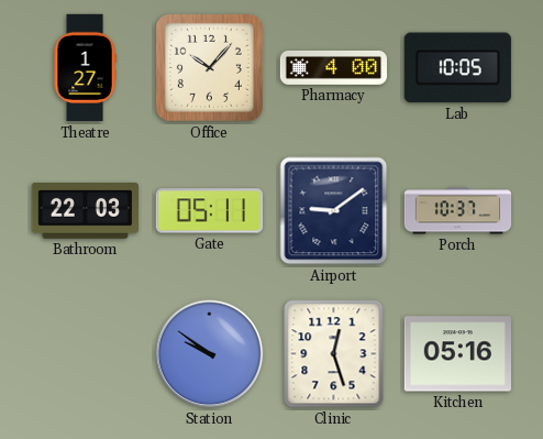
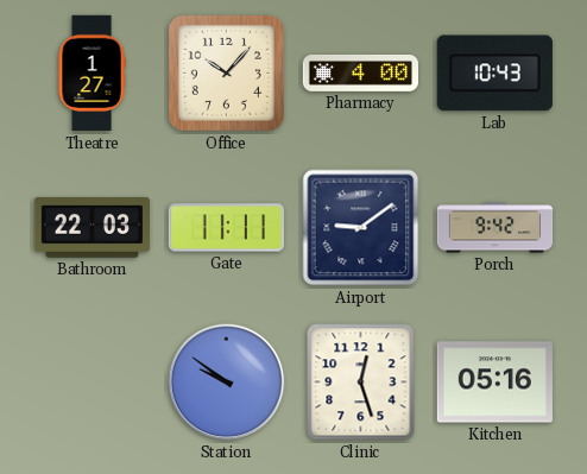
Lab: 10:05 -> 10:43 (494, 74)
Gate: 05:11 -> 11:11 (226, 228)
Porch: 10:37 -> 9:42 (496, 228)
